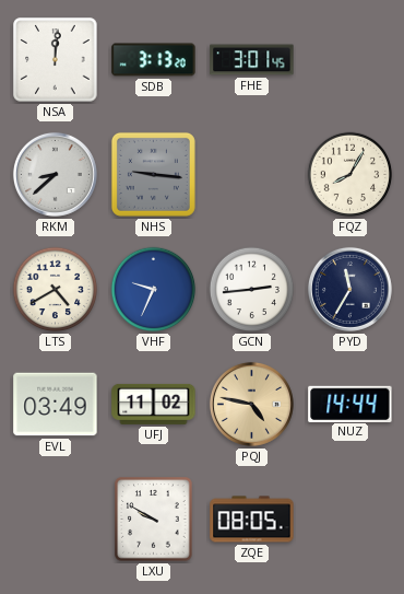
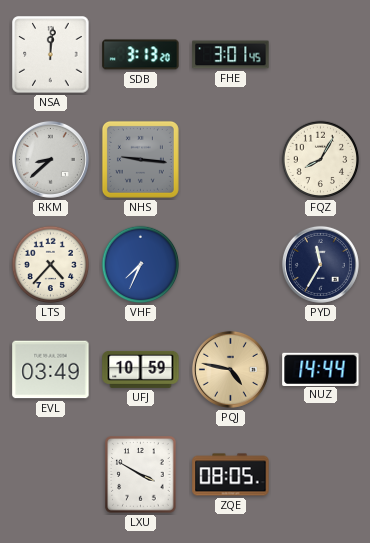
LTS: 4:40 -> 4:37 (51, 265)
VHF: 9:34 -> 7:34 (141, 265)
GCN: 2:44 -> none (252, 290)
UFJ: 11:02 -> 10:59 (141, 369)
LXU: 9:50 -> 3:50 (141, 475)
